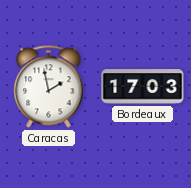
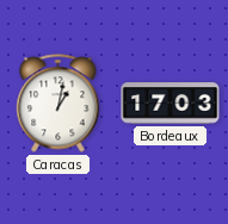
Caracas: 1:58 -> 1:02 (58, 104)
